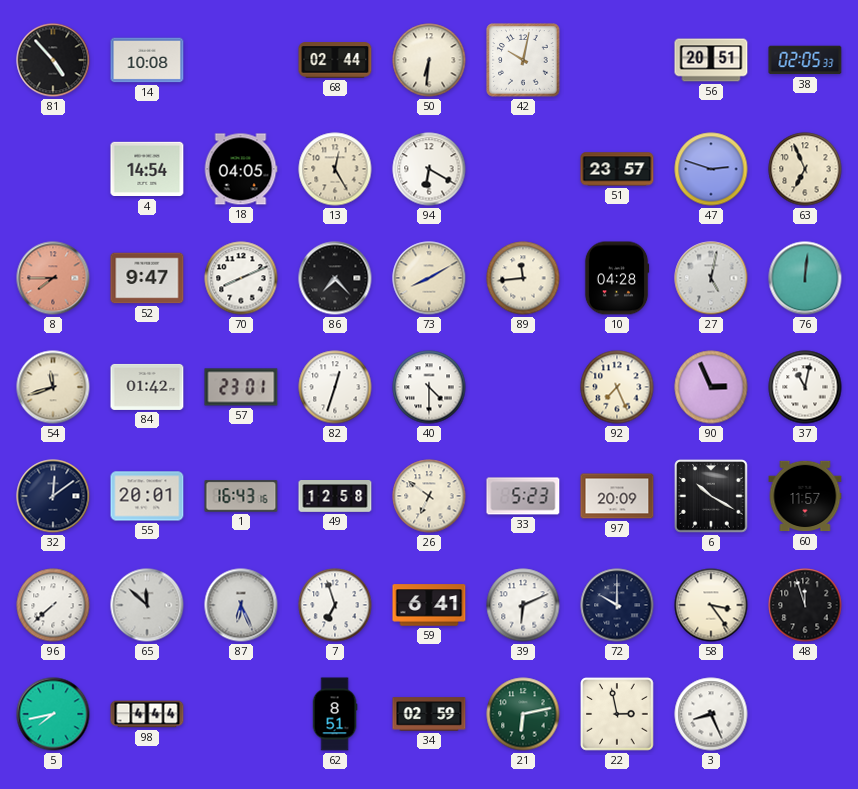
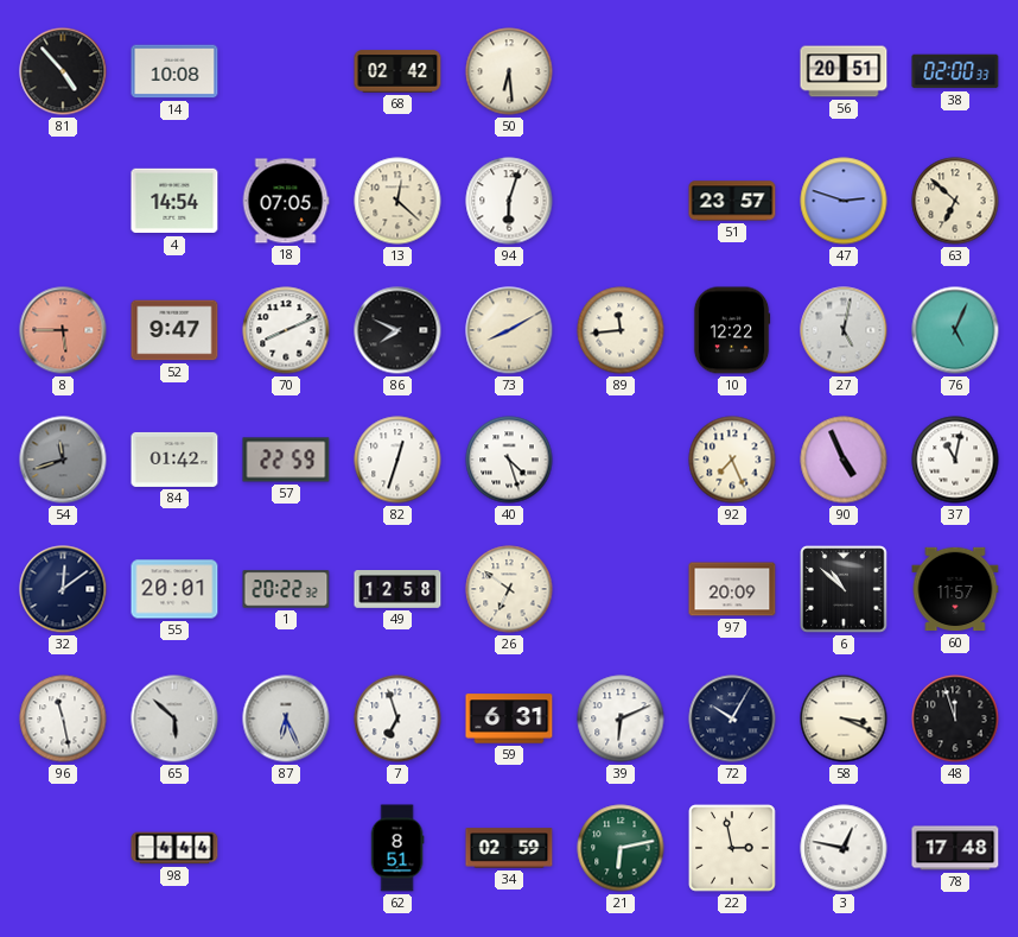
68: 02:44 -> 02:42 (397, 71)
50: 6:31 -> 6:29 (509, 71)
42: 10:02 -> none (523, 60)
38: 02:05 -> 02:00 (955, 71)
18: 04:05 -> 07:05 (286, 201)
13: 12:25 -> 12:22 (397, 201)
94: 6:20 -> 6:03 (509, 201)
63: 6:56 -> 6:52 (955, 201)
8: 7:45 -> 5:45 (63, 330)
86: 7:23 -> 7:49 (397, 330)
10: 04:28 -> 12:22 (732, 330)
76: 12:01 -> 5:04 (955, 330)
54 dial: cream -> grey (63, 460)
57: 23:01 -> 22:59 (286, 460)
40: 4:30 -> 4:27 (509, 460)
90: 2:56 -> 4:56 (844, 460)
1: 16:43 -> 20:22 (286, 589)
33: 5:23 -> none (523, 496)
6: 10:20 -> 10:52 (845, 590)
96: 7:38 -> 11:28 (63, 718)
65: 11:52 -> 5:52 (174, 718)
59: 6:41 -> 6:31 (509, 718)
72: 10:00 -> 10:05 (732, 718)
58: 3:24 -> 3:19 (844, 718)
5: 7:43 -> none (53, 714)
3: 8:26 -> 12:47 (844, 848)
78: none -> 17:48 (955, 848)
